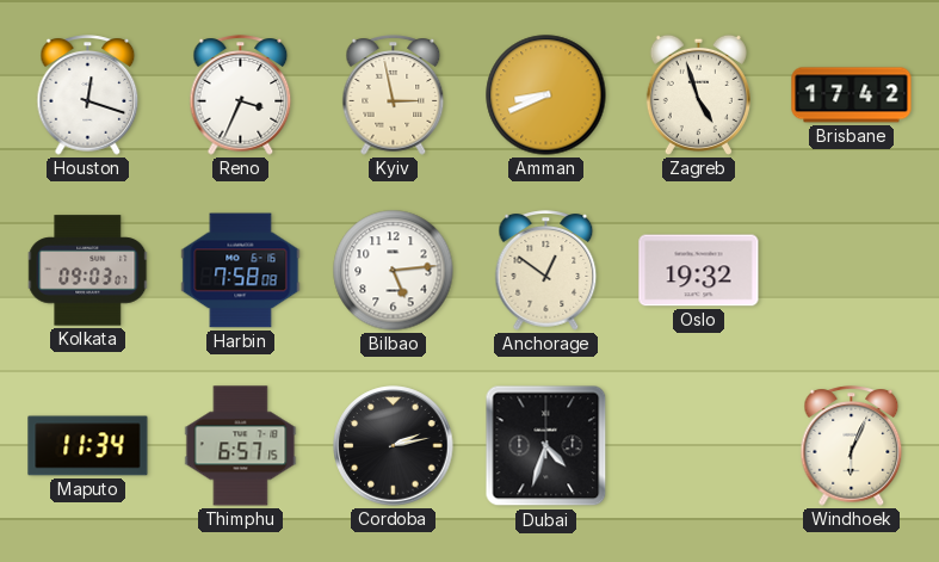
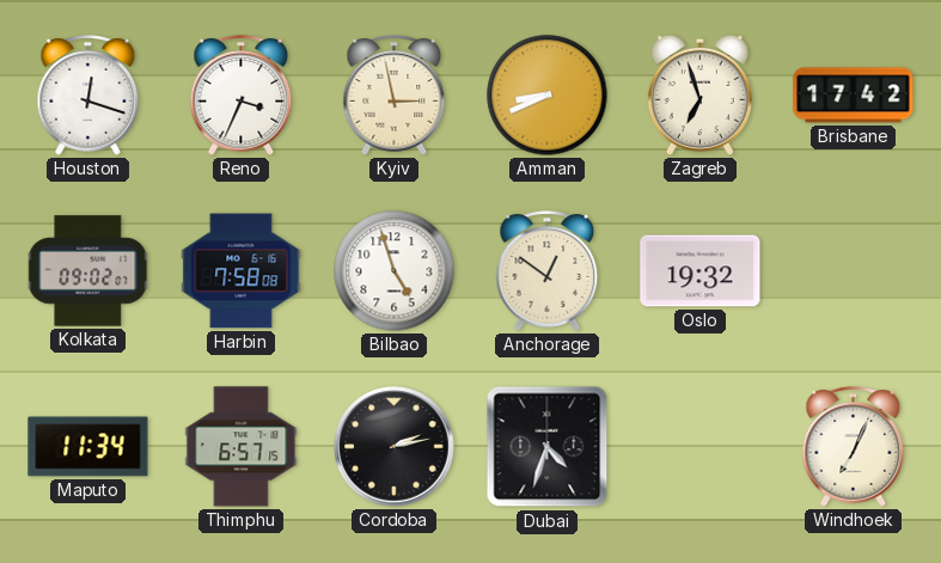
Zagreb: 4:57 -> 6:57 (699, 94)
Kolkata: 09:03 -> 09:02 (88, 271)
Bilbao: 5:14 -> 4:57 (395, 271)
Windhoek: 6:04 -> 7:04 (854, 447)
